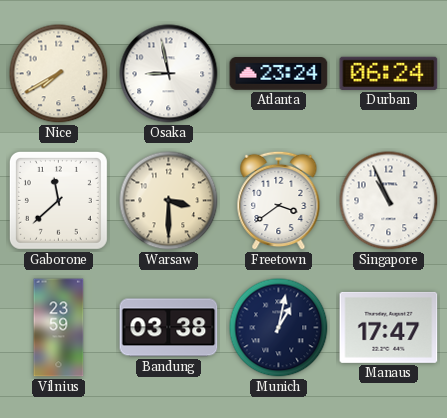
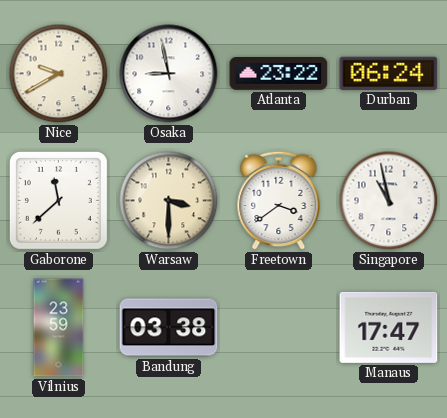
Nice: 7:40 -> 9:40 (59, 74)
Atlanta: 23:24 -> 23:22 (279, 74)
Singapore: 10:56 -> 10:58 (389, 201)
Munich: 1:02 -> none (279, 328)
